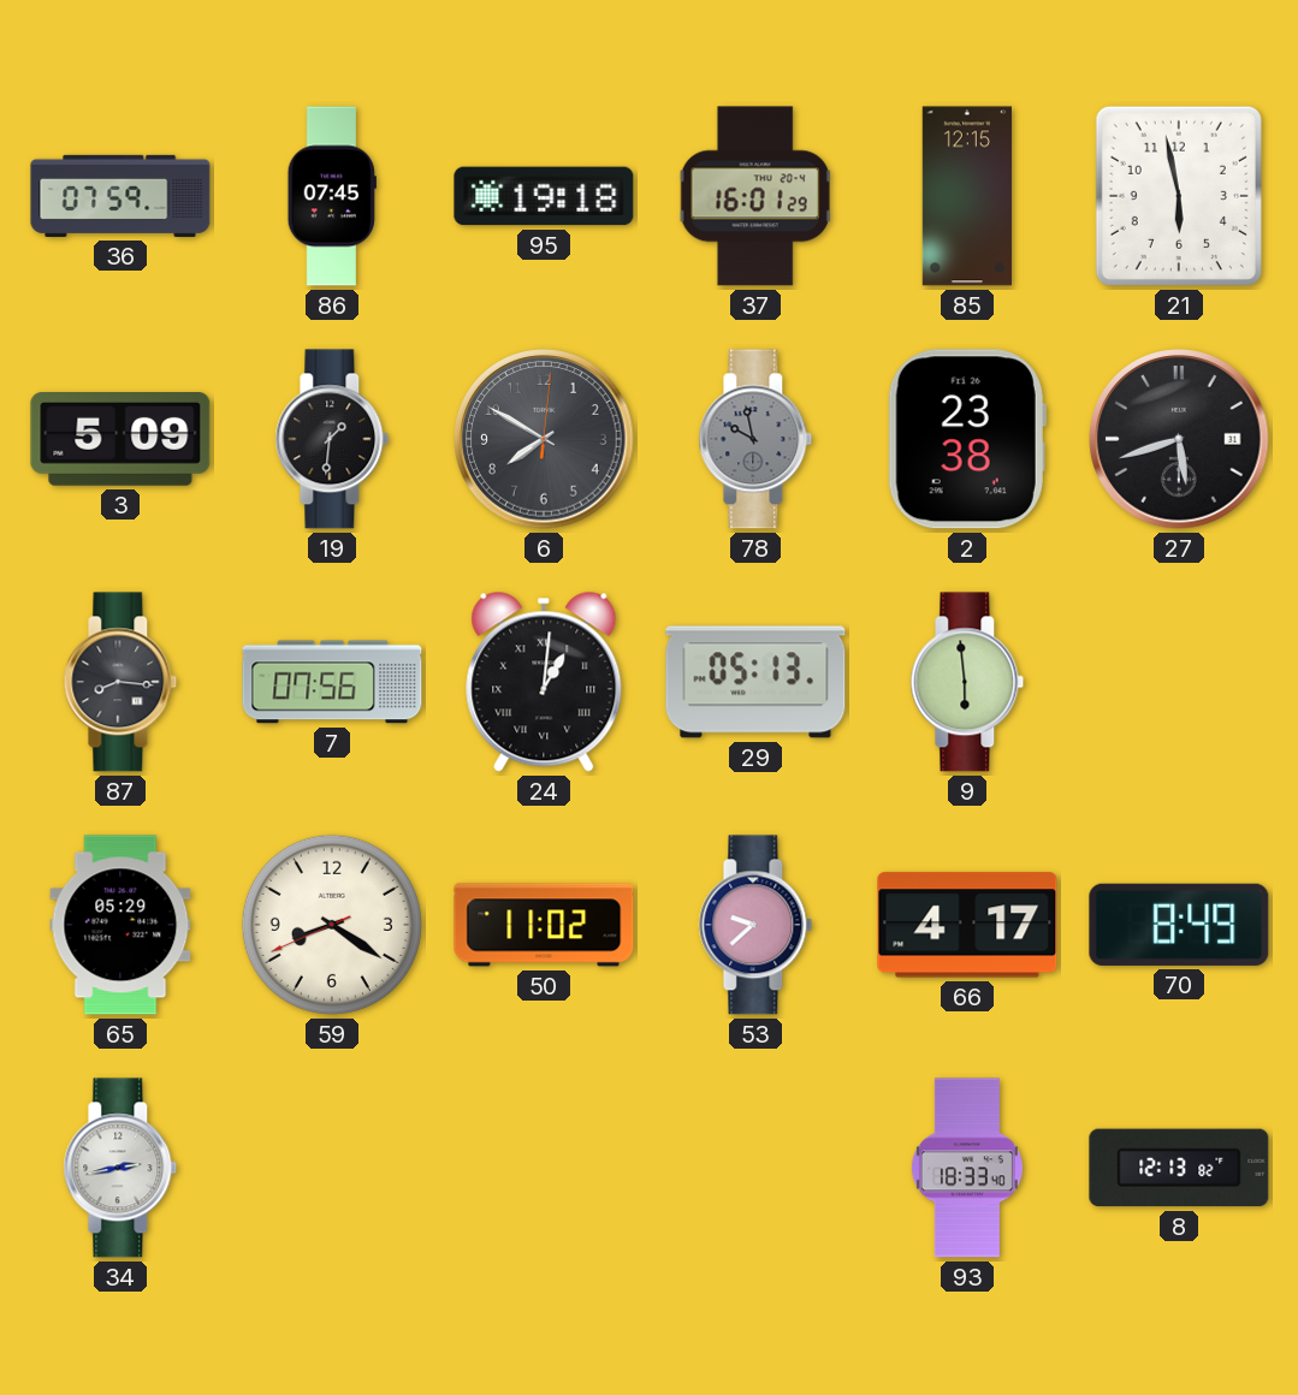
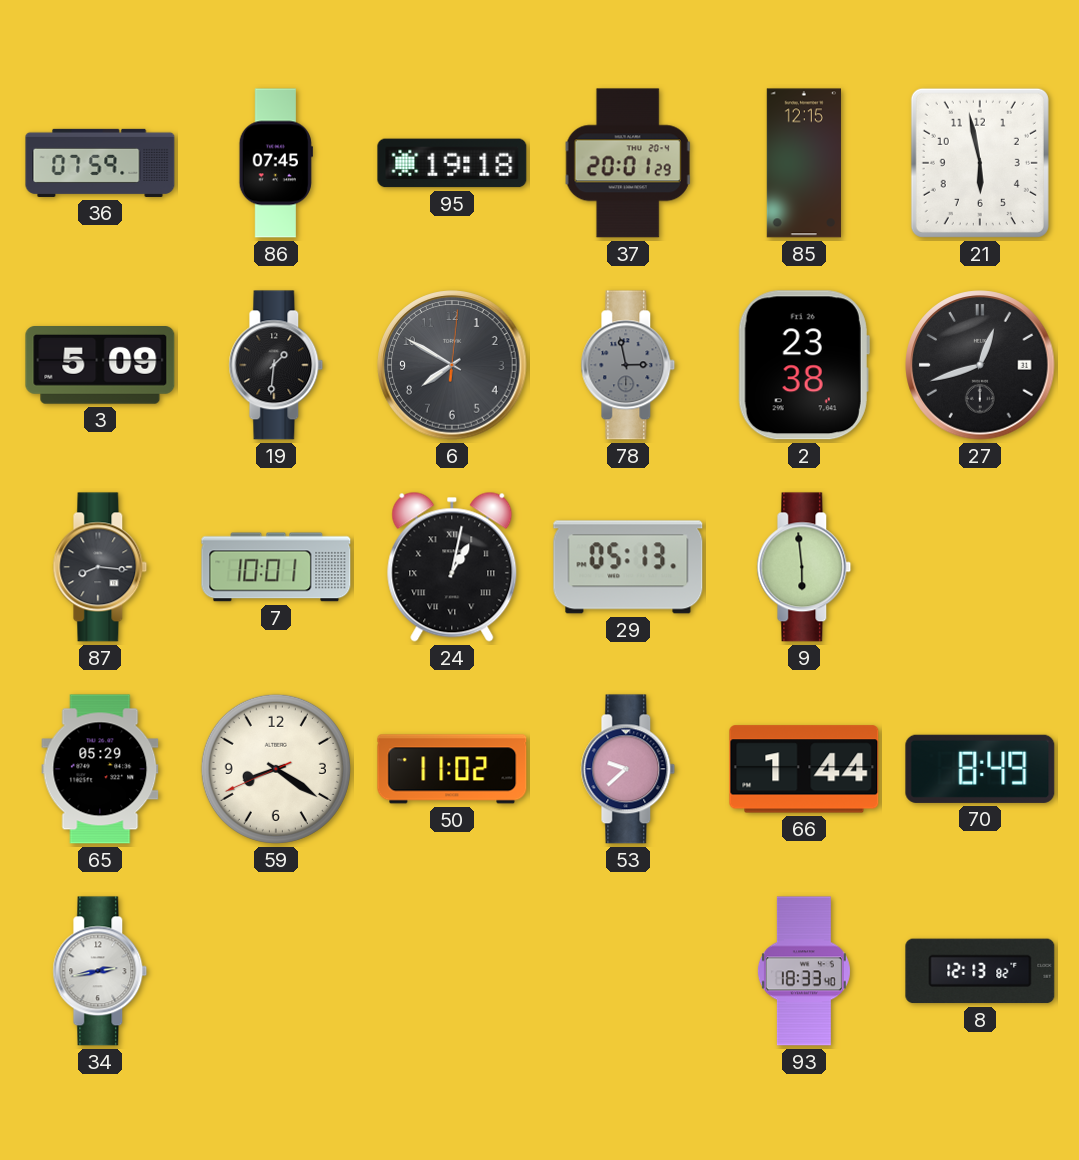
37: 16:01 -> 20:01 (628, 163)
78: 9:58 -> 2:58 (628, 365)
27: 5:42 -> 12:42 (980, 365)
7: 07:56 -> 10:01 (276, 567)
24: 1:01 -> 1:02 (452, 567)
66: 4:17 -> 1:44 (804, 769)
